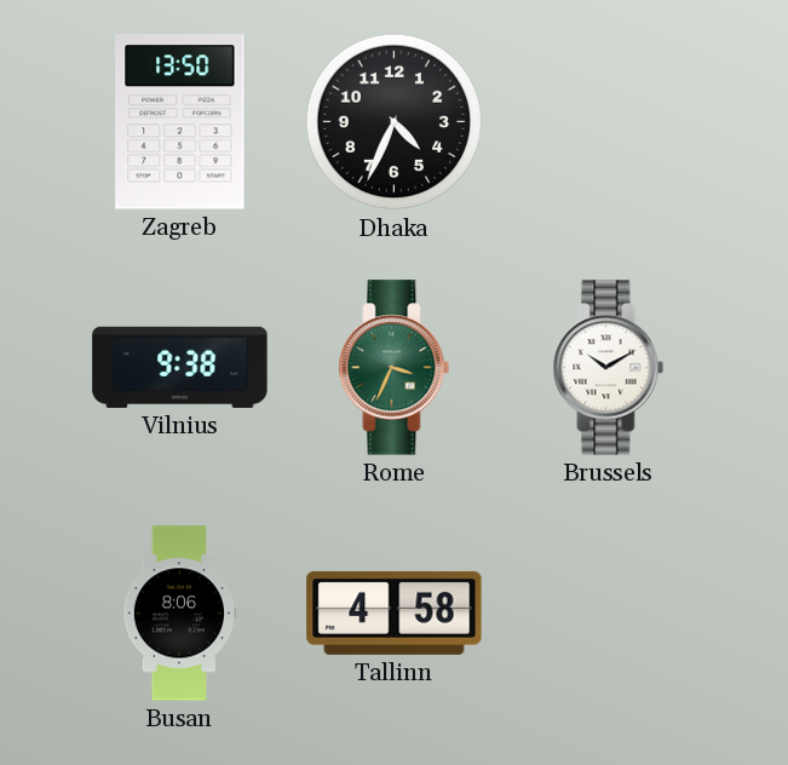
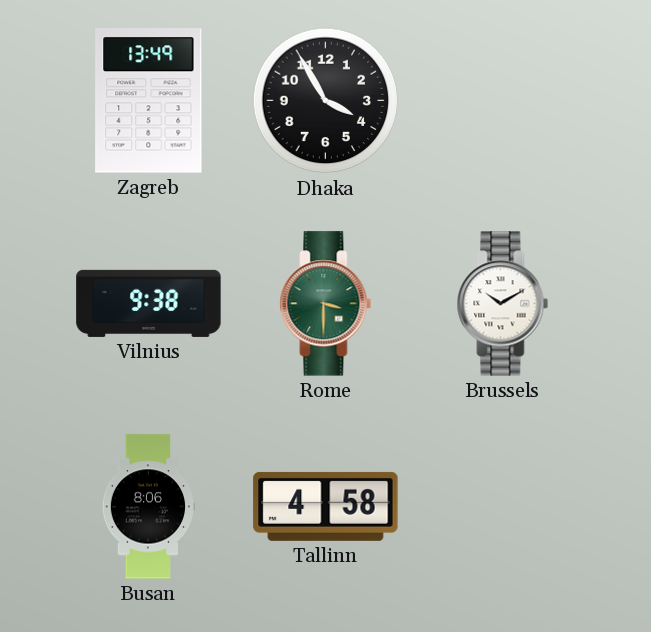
Zagreb: 13:50 -> 13:49 (149, 101)
Dhaka: 4:34 -> 3:55 (326, 101)
Rome: 3:34 -> 3:30 (326, 304)
